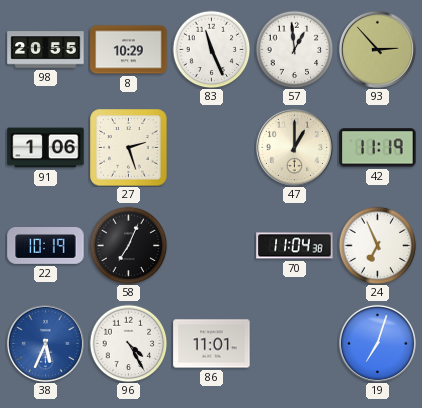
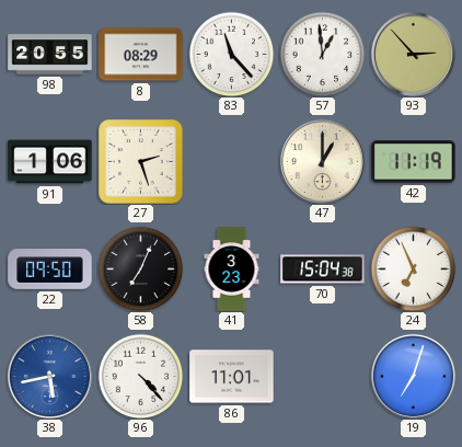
8: 10:29 -> 08:29 (141, 55)
83: 11:26 -> 11:23 (231, 54)
22: 10:19 -> 09:50 (50, 270)
41: none -> 3:23 (232, 270)
70: 11:04 -> 15:04 (323, 270)
38: 5:34 -> 5:43 (49, 376)
96: 4:25 -> 4:23 (140, 376)
